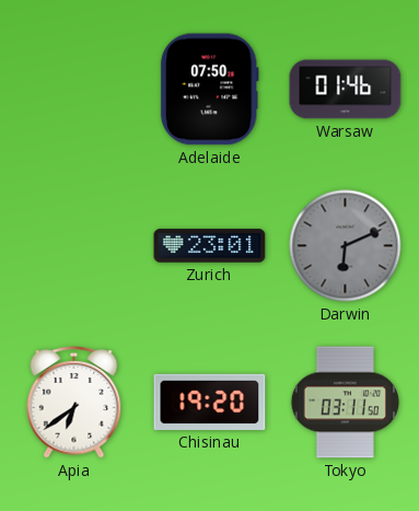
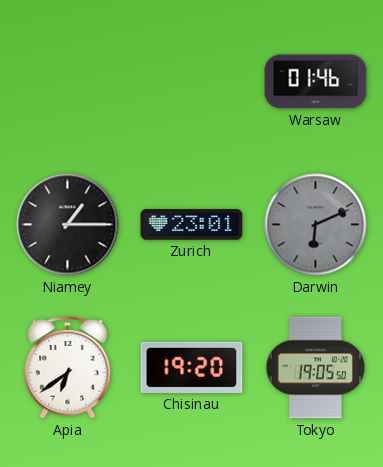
Adelaide: 07:50 -> none (209, 90)
Niamey: none -> 1:15 (68, 225)
Tokyo: 03:11 -> 19:05 (316, 368)
